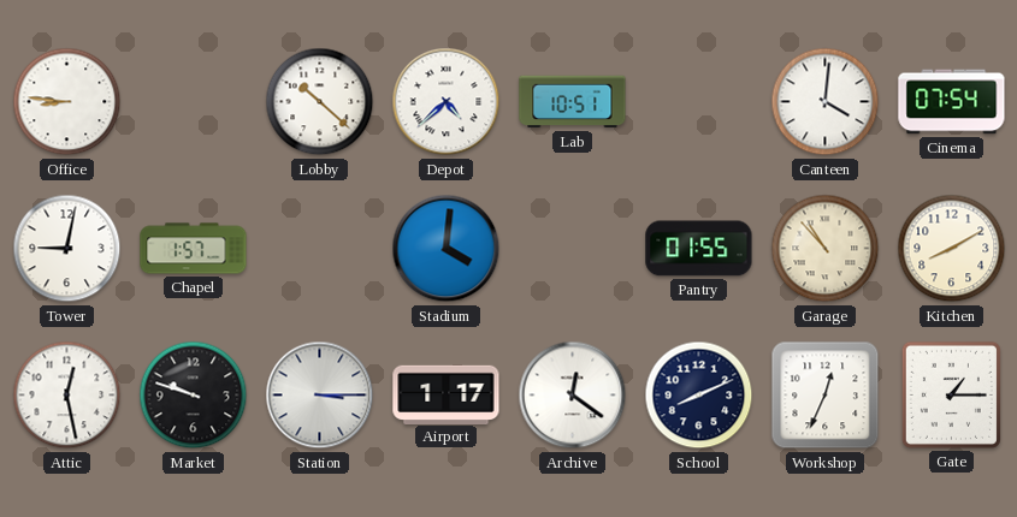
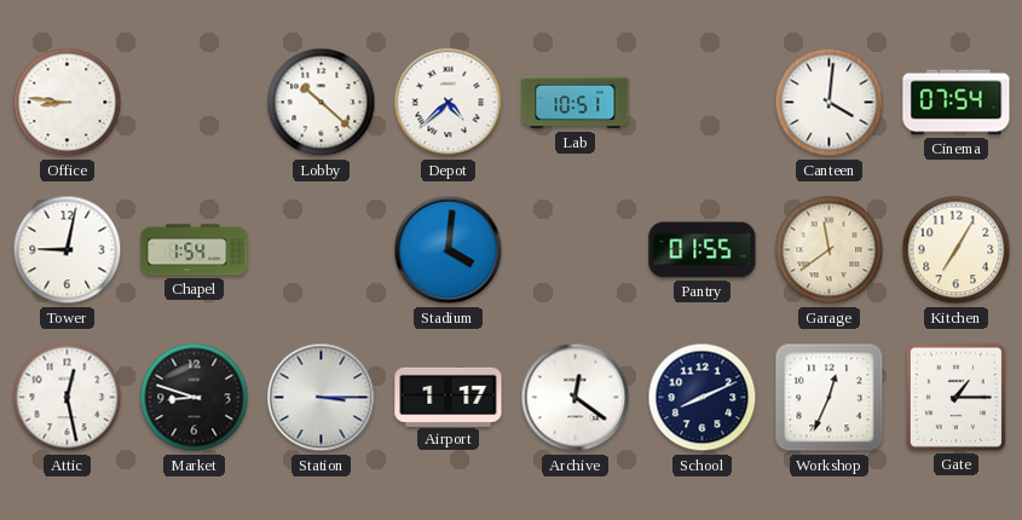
Chapel: 1:57 -> 1:54 (195, 250)
Garage: 10:53 -> 11:39 (830, 250)
Kitchen: 8:10 -> 7:05 (957, 250)
Market: 9:48 -> 8:48 (195, 398)
